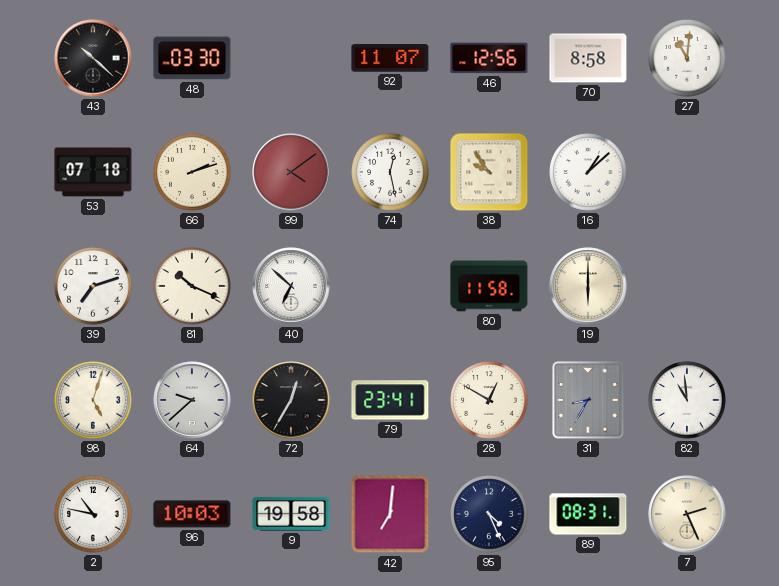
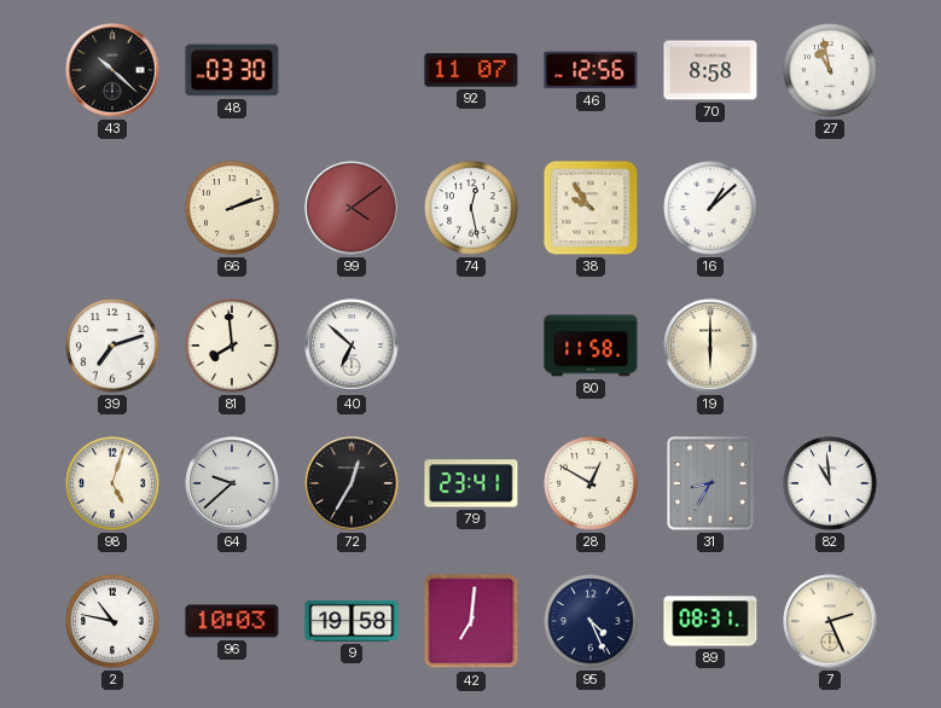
27: 11:01 -> 10:58 (830, 70)
53: 07:18 -> none (93, 172)
81: 10:19 -> 7:59 (232, 346)
